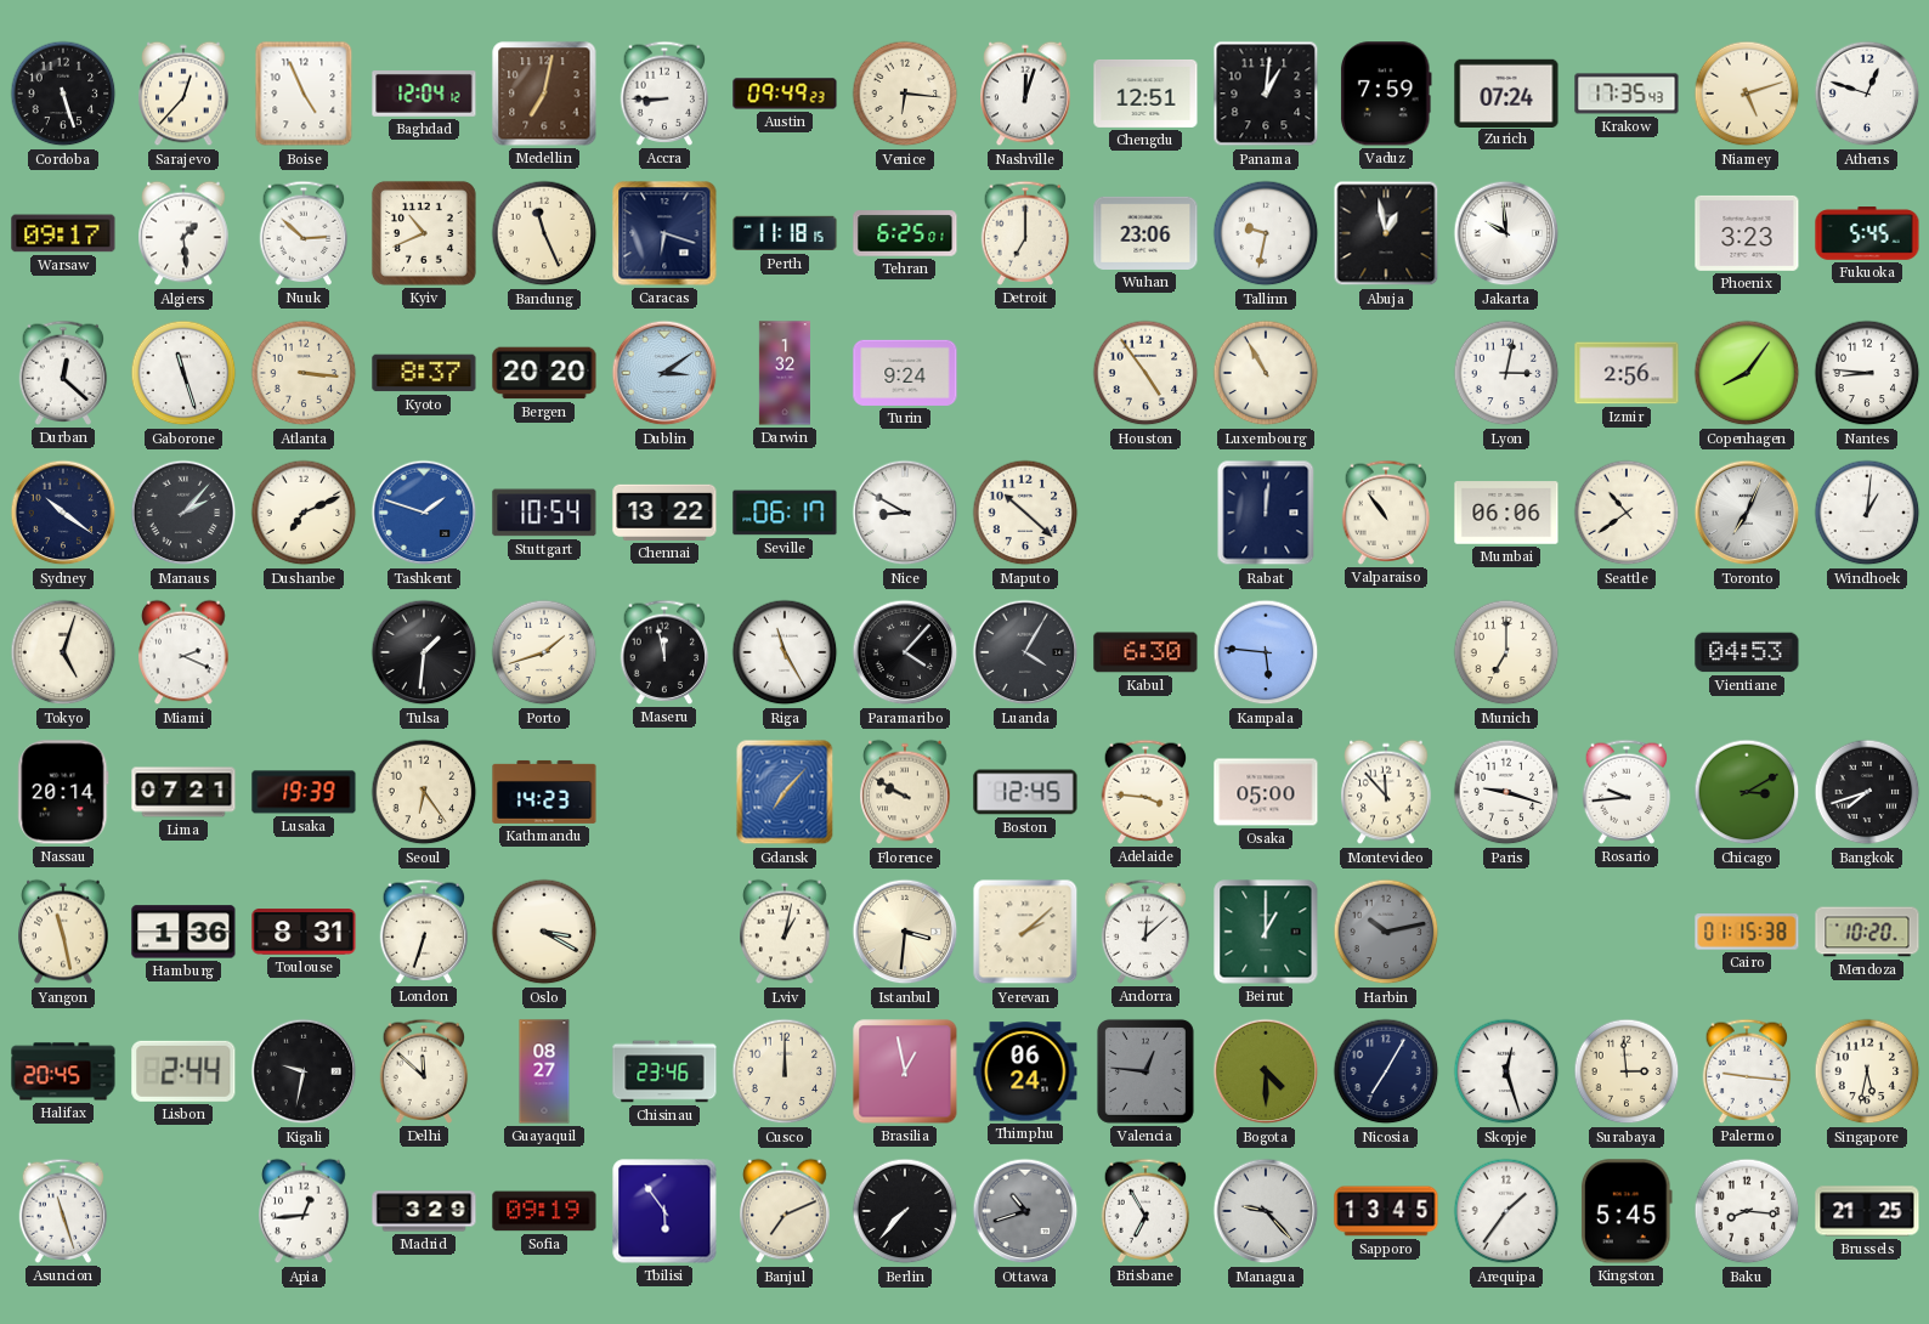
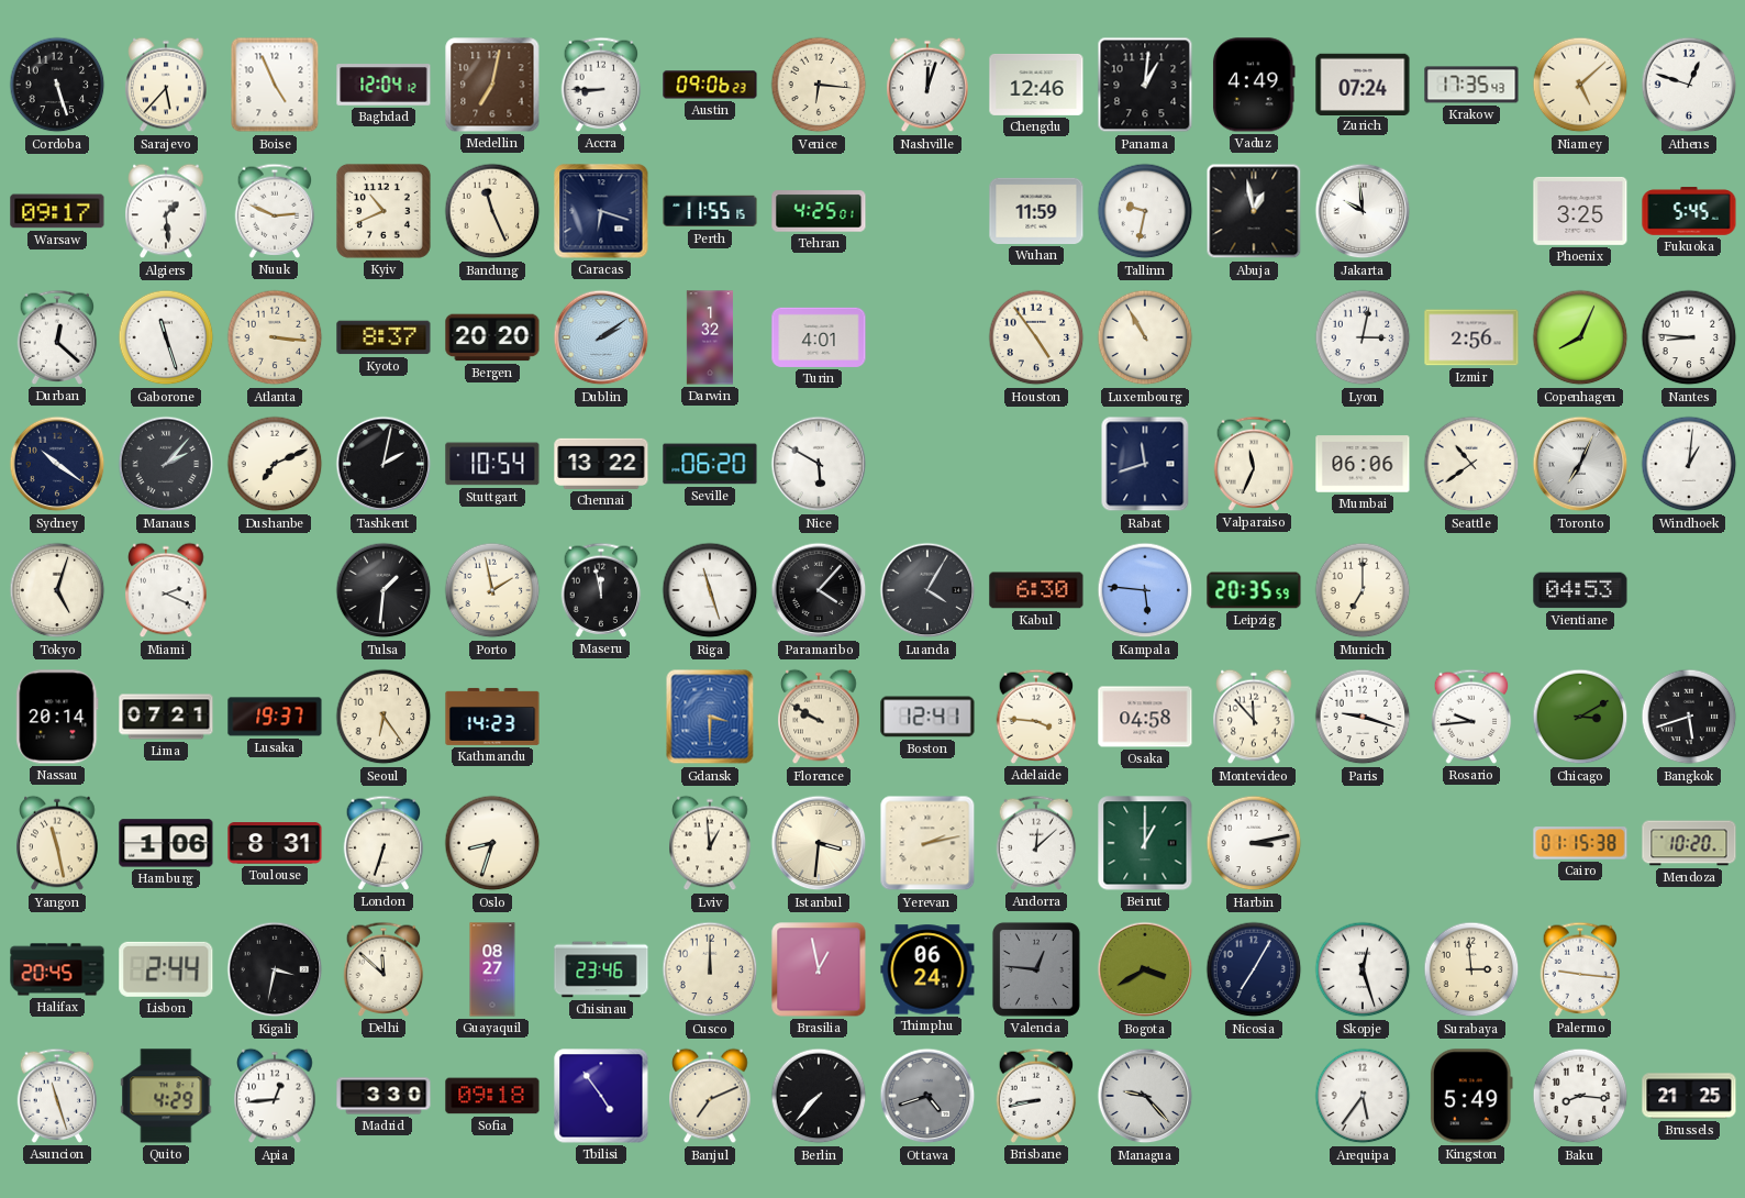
Sarajevo: 12:37 -> 5:37 (166, 85)
Austin: 09:49 -> 09:06 (710, 85)
Chengdu: 12:51 -> 12:46 (1036, 85)
Vaduz: 7:59 -> 4:49 (1254, 85)
Niamey: 5:12 -> 5:08 (1580, 85)
Nuuk: 2:52 -> 2:49 (275, 211)
Perth: 11:18 -> 11:55 (710, 211)
Tehran: 6:25 -> 4:25 (819, 211)
Detroit: 7:00 -> none (1025, 233)
Wuhan: 23:06 -> 11:59 (1036, 211)
Phoenix: 3:23 -> 3:25 (1580, 211)
Dublin: 3:09 -> 2:09 (601, 337)
Turin: 9:24 -> 4:01 (819, 337)
Copenhagen: 8:06 -> 8:04 (1580, 337)
Tashkent: 1:48 -> 2:02 (384, 464)
Tashkent dial: blue -> black (384, 464)
Seville: 06:17 -> 06:20 (710, 464)
Nice: 8:50 -> 5:50 (819, 464)
Maputo: 10:22 -> none (1025, 513)
Rabat: 12:01 -> 11:42 (1145, 464)
Valparaiso: 10:54 -> 11:34 (1254, 464)
Porto: 1:42 -> 1:58 (492, 590)
Riga: 11:25 -> 11:27 (710, 590)
Leipzig: none -> 20:35 (1254, 590)
Lusaka: 19:39 -> 19:37 (275, 717)
Gdansk: 7:07 -> 3:30 (710, 717)
Boston: 12:45 -> 12:41 (927, 717)
Osaka: 05:00 -> 04:58 (1145, 717)
Bangkok: 7:42 -> 5:42 (1689, 717)
Hamburg: 1:36 -> 1:06 (166, 843)
Oslo: 3:20 -> 8:33 (492, 843)
Lviv: 1:02 -> 12:59 (710, 843)
Yerevan: 2:08 -> 2:13 (927, 843)
Harbin: 10:13 -> 3:13 (1254, 843)
Harbin dial: grey -> white (1254, 843)
Kigali: 9:32 -> 3:32 (275, 969)
Bogota: 4:30 -> 3:40 (1145, 969)
Singapore: 5:32 -> none (1867, 1071)
Quito: none -> 4:29 (166, 1096)
Madrid: 3:29 -> 3:30 (384, 1096)
Sofia: 09:19 -> 09:18 (492, 1096)
Tbilisi: 5:54 -> 4:54 (601, 1096)
Ottawa: 10:42 -> 4:42 (927, 1096)
Brisbane: 6:55 -> 8:43 (1036, 1096)
Sapporo: 13:45 -> none (1386, 1211)
Arequipa: 1:36 -> 5:36 (1363, 1096)
Kingston: 5:45 -> 5:49 (1471, 1096)
